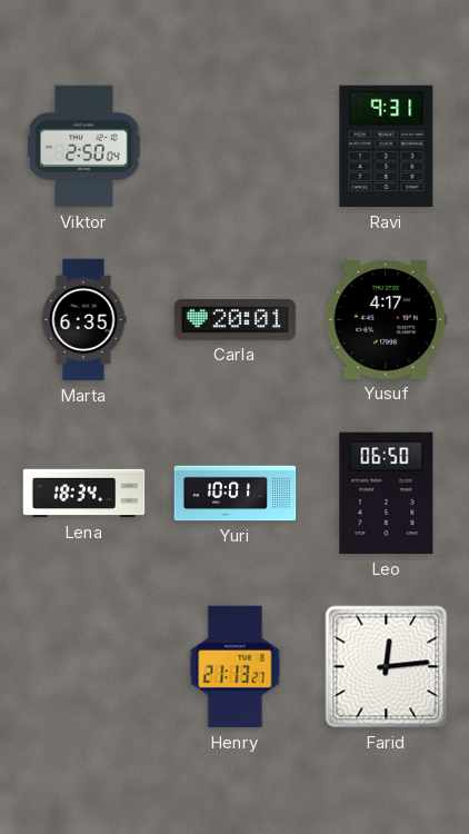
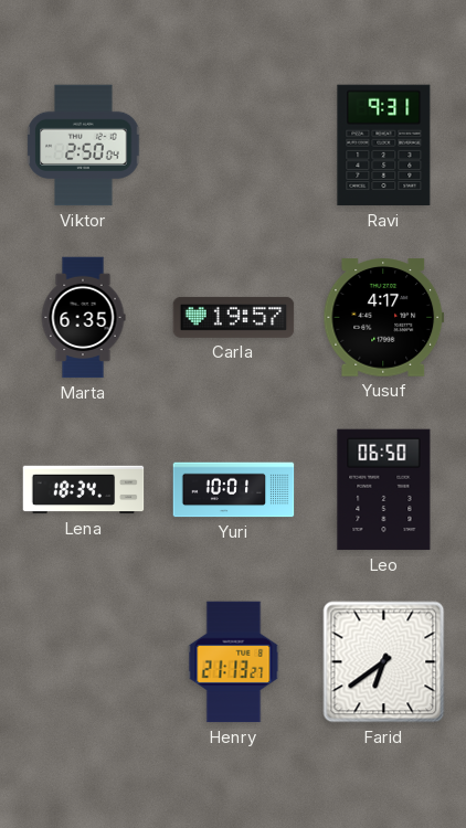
Carla: 20:01 -> 19:57 (234, 317)
Farid: 12:14 -> 6:39 (384, 662)
